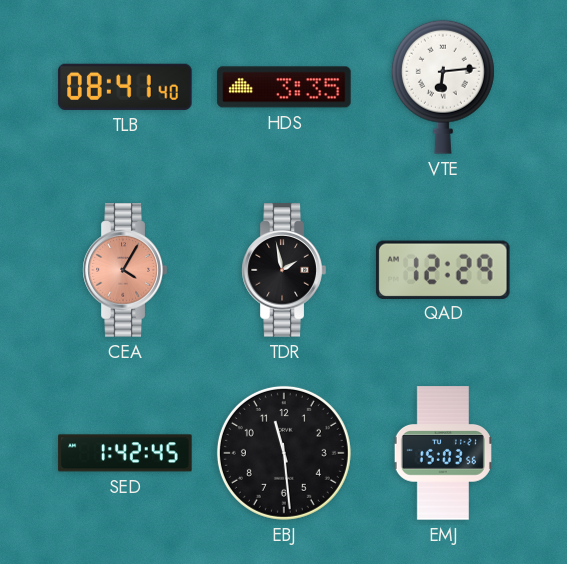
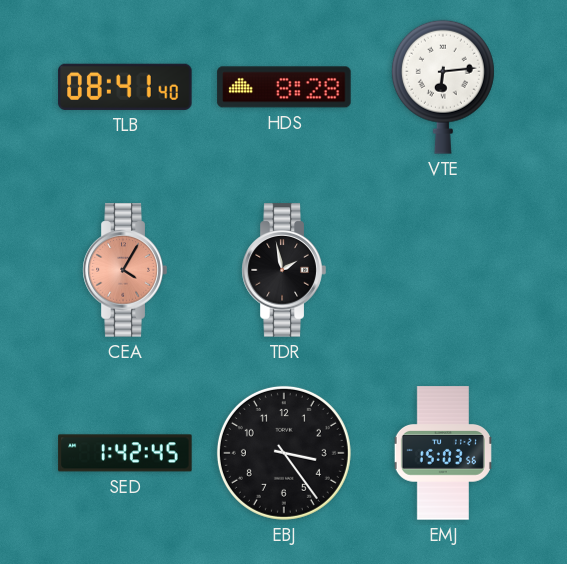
HDS: 3:35 -> 8:28 (284, 87)
QAD: 12:29 -> none (444, 269)
EBJ: 11:29 -> 3:24 (284, 453)
